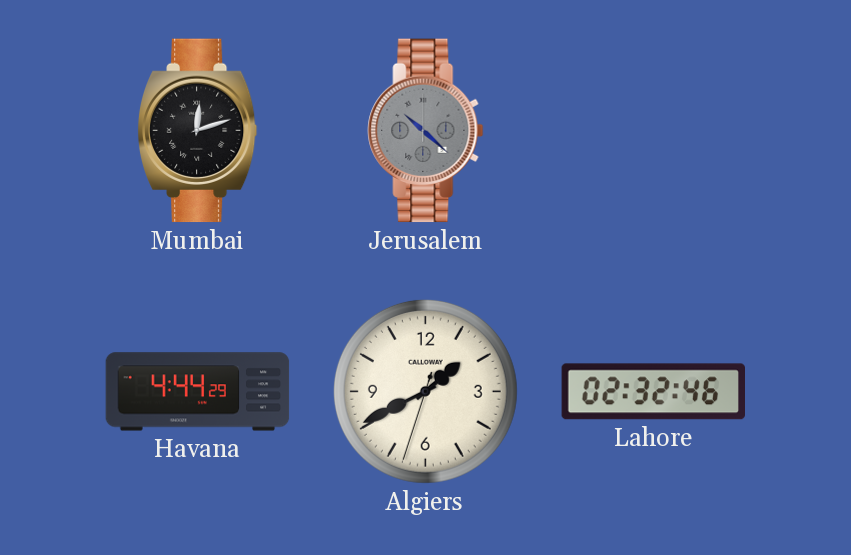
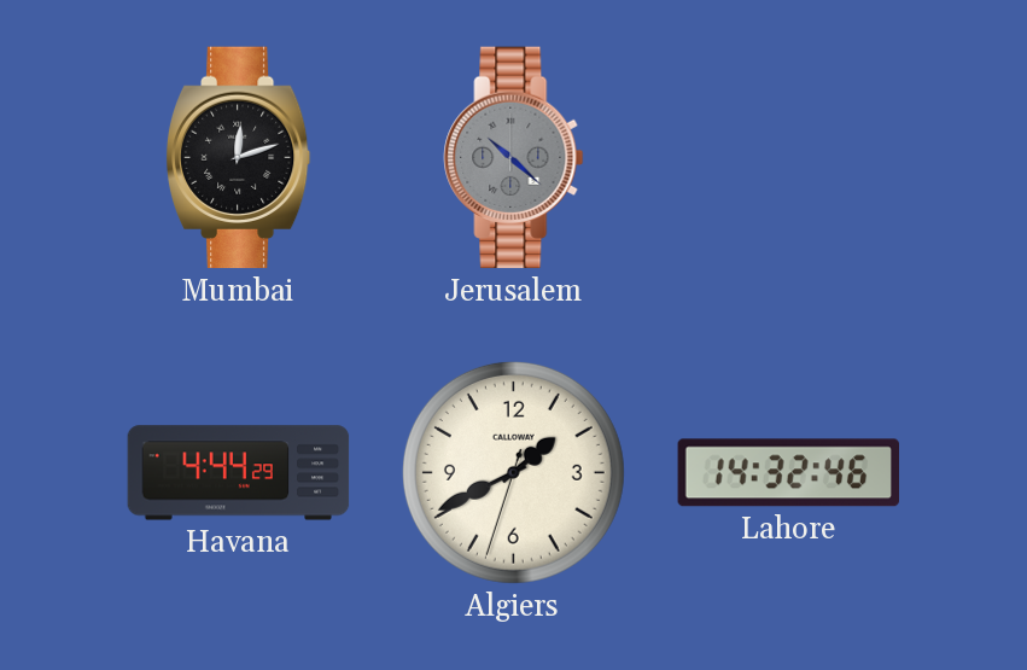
Lahore: 02:32 -> 14:32 (788, 473)
